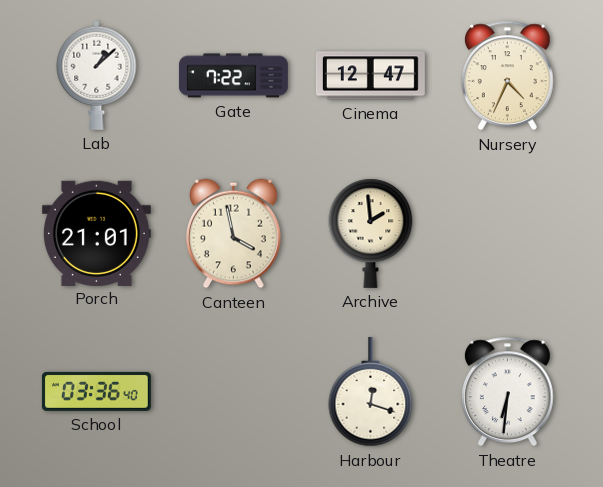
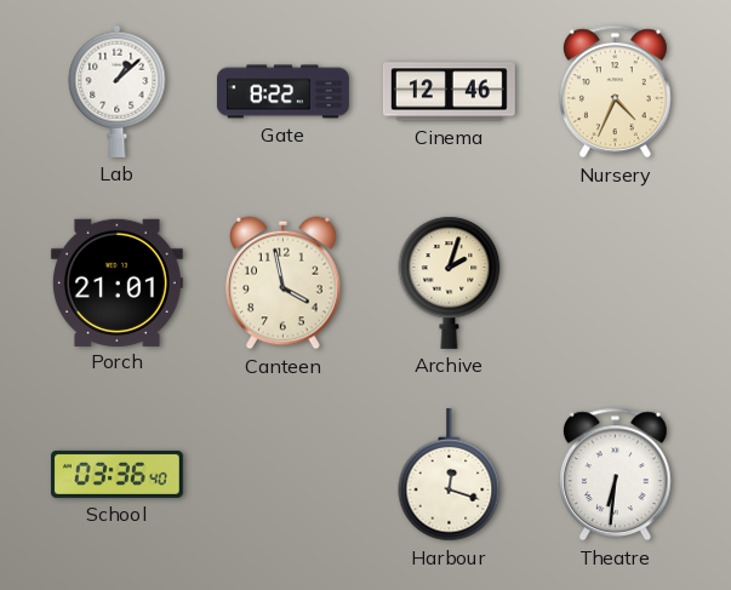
Gate: 7:22 -> 8:22 (282, 92)
Cinema: 12:47 -> 12:46 (449, 92)
Archive: 1:59 -> 2:03 (450, 282)
